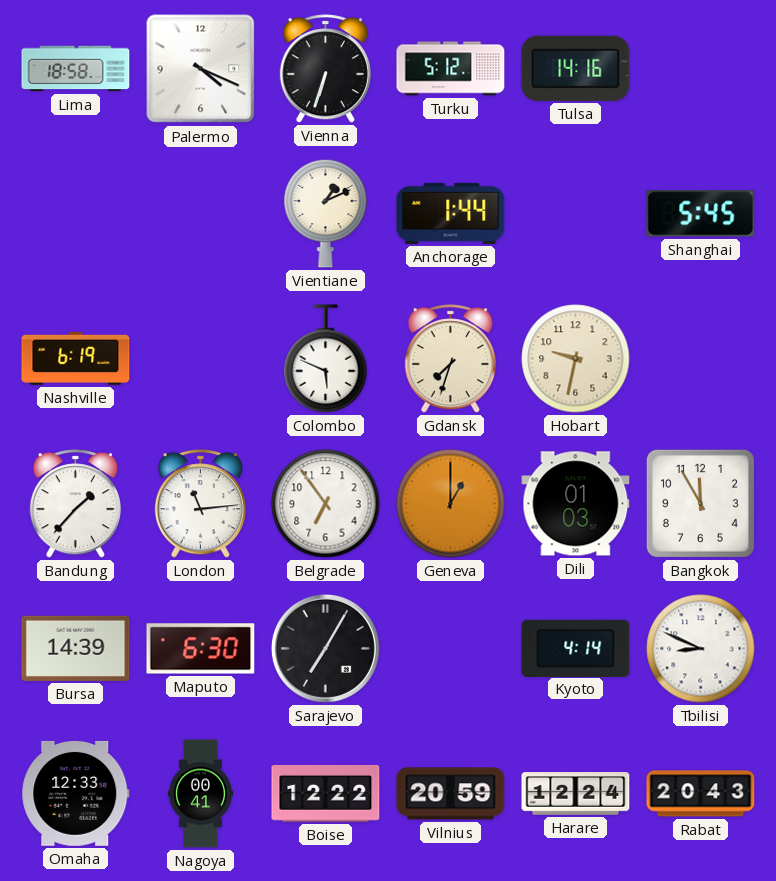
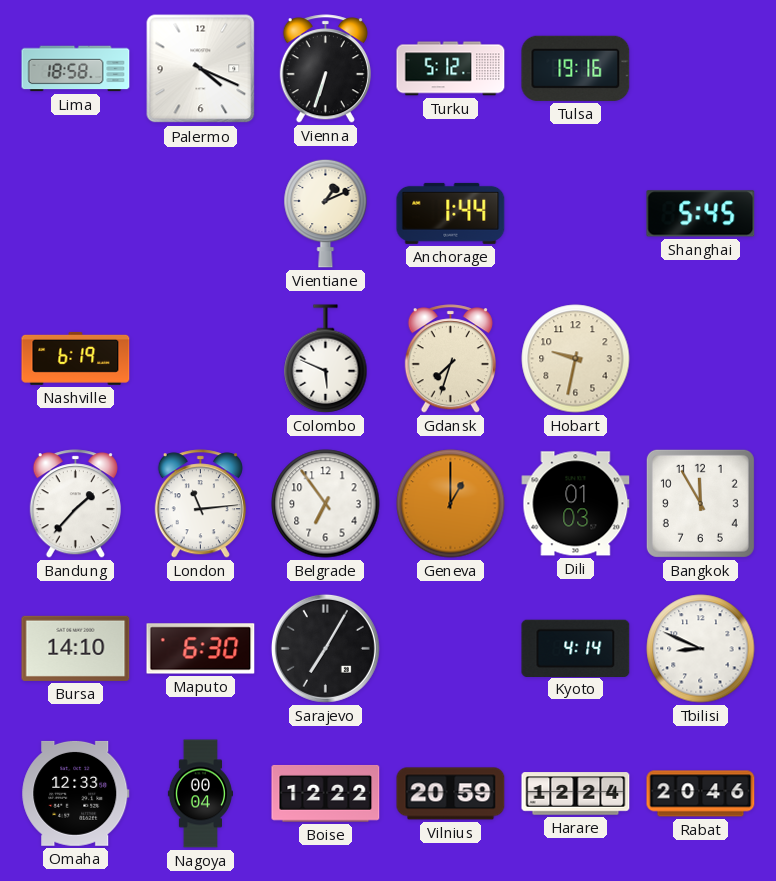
Tulsa: 14:16 -> 19:16 (576, 68)
Bursa: 14:39 -> 14:10 (76, 648)
Nagoya: 00:41 -> 00:04 (200, 794)
Rabat: 20:43 -> 20:46 (701, 794)
